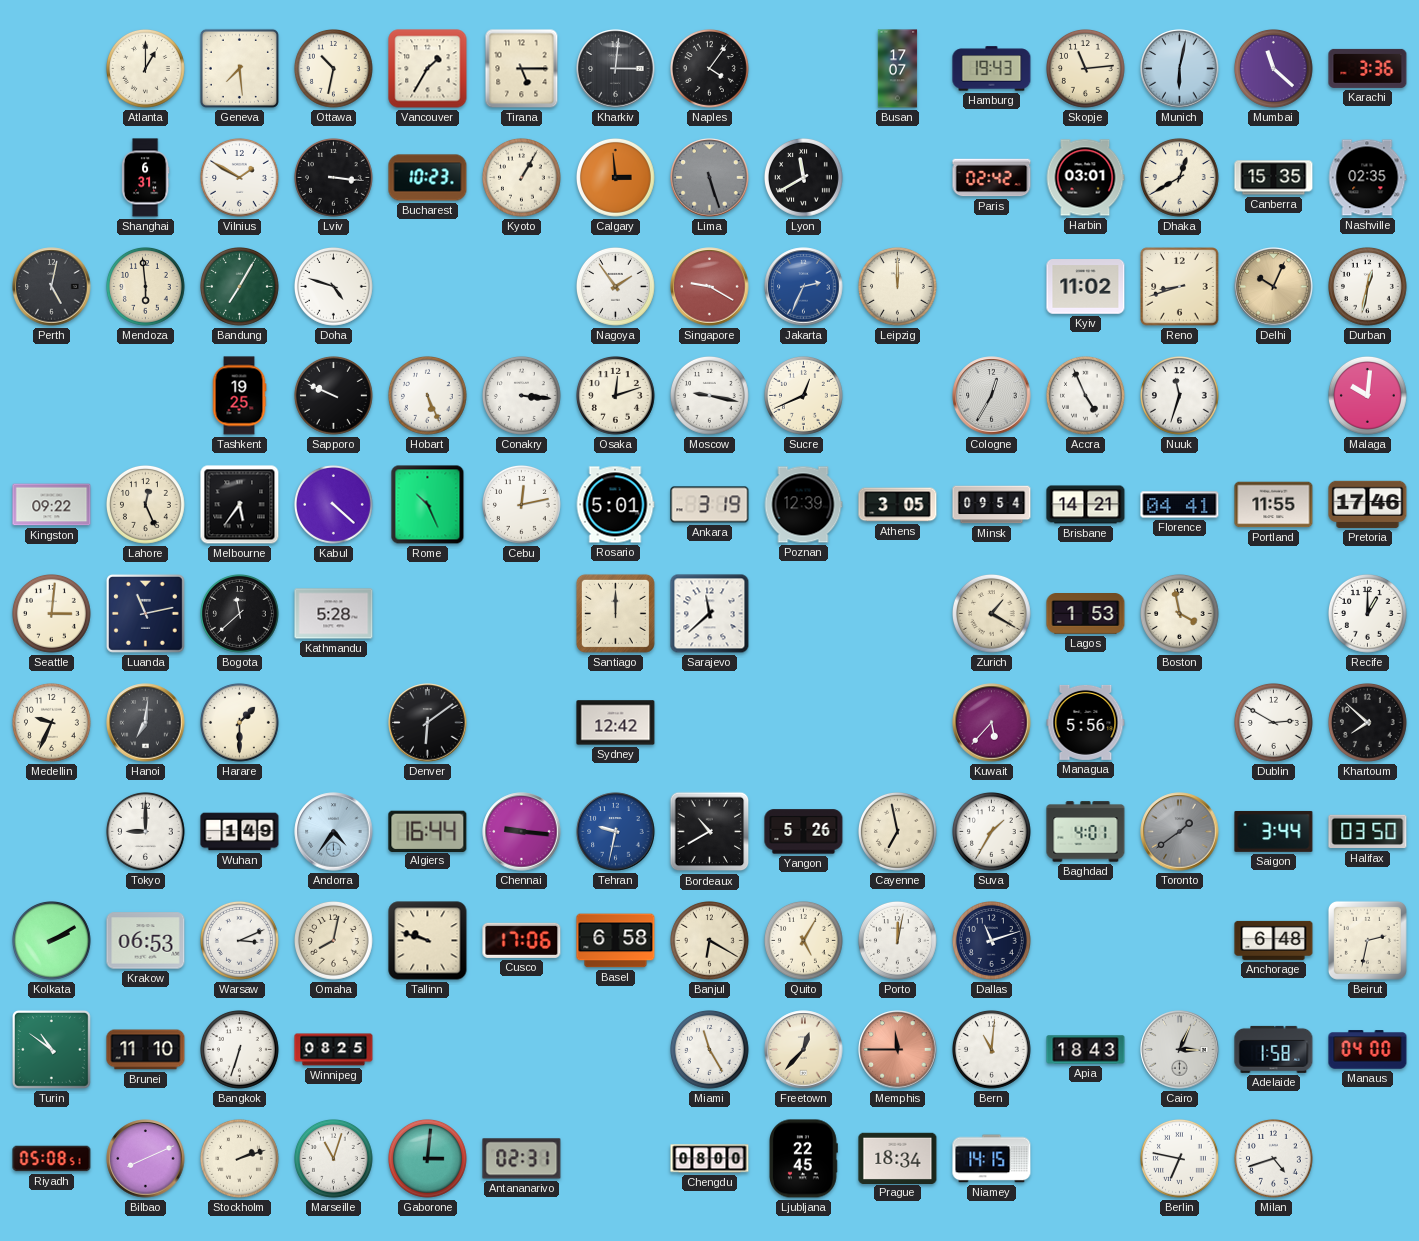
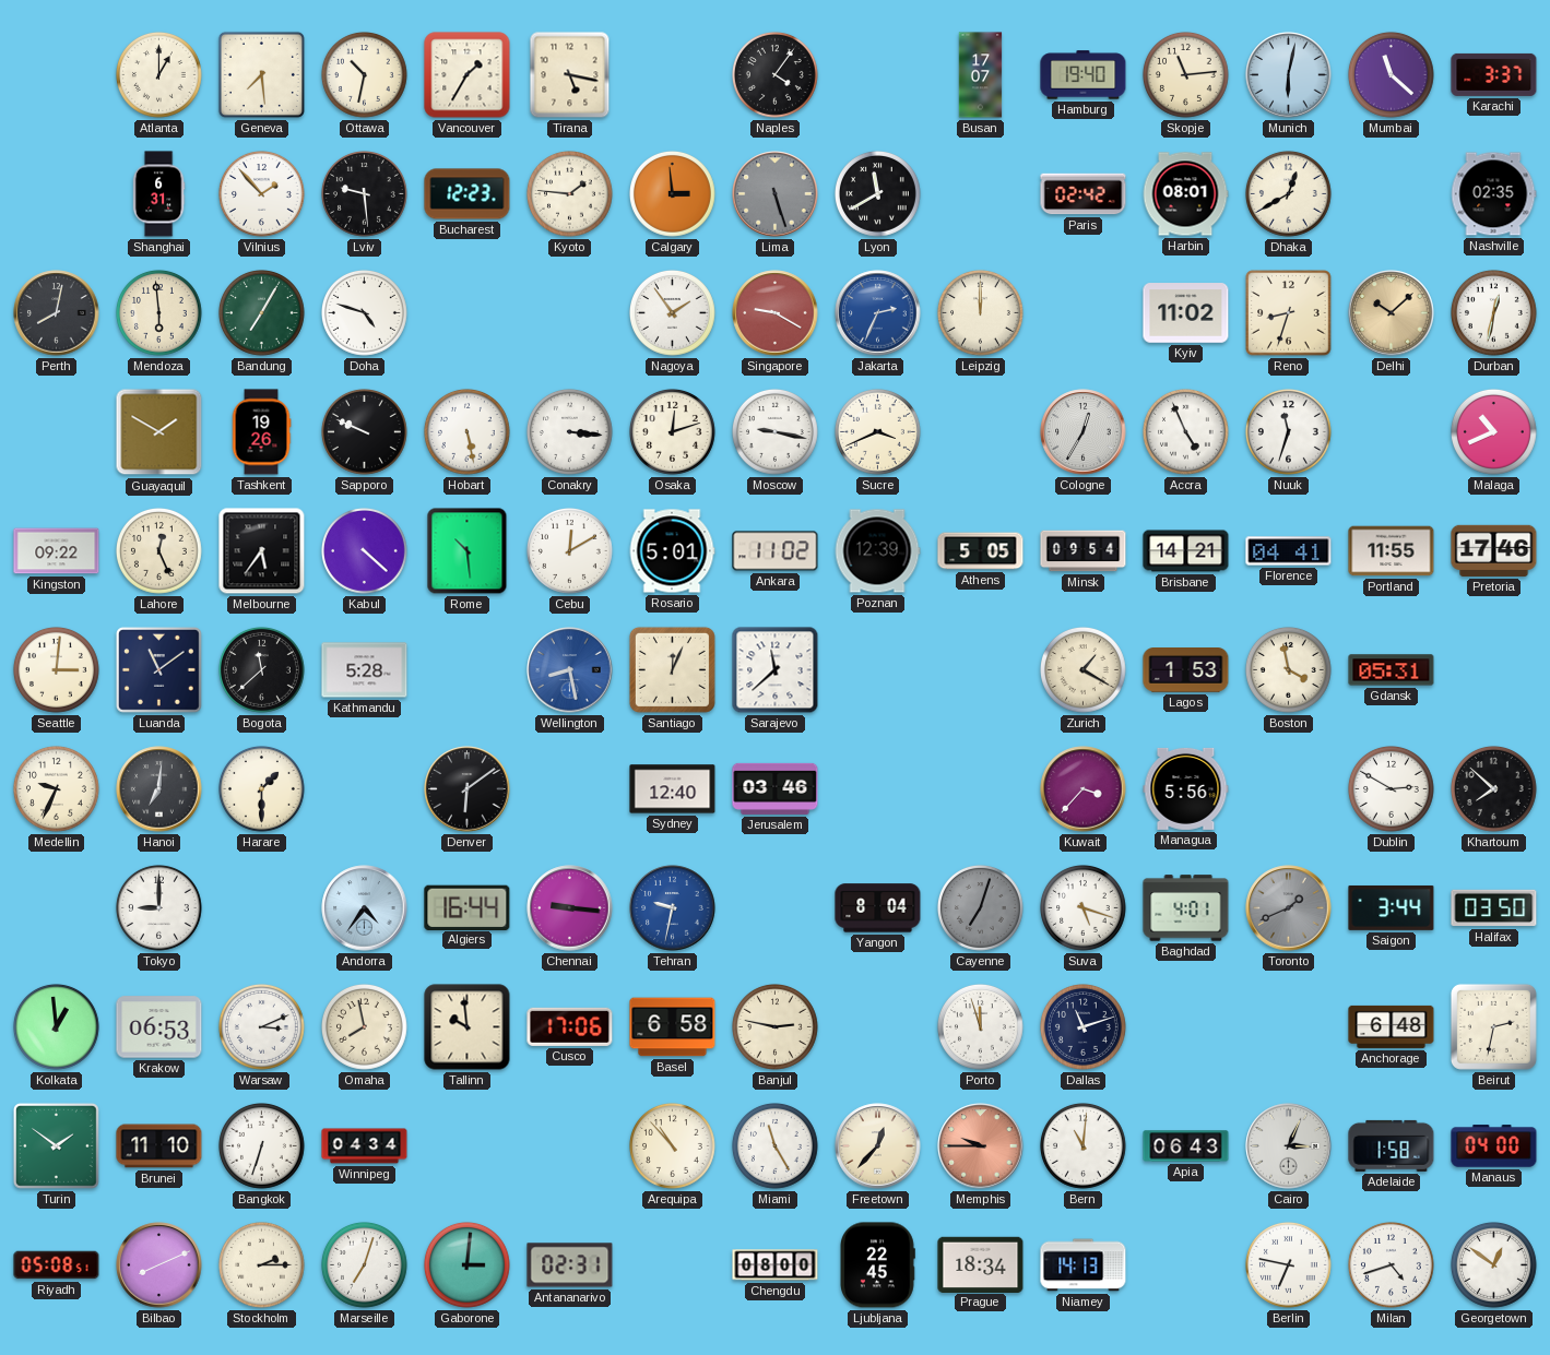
Tirana: 5:15 -> 5:17 (570, 75)
Kharkiv: 3:01 -> none (616, 69)
Hamburg: 19:43 -> 19:40 (1084, 75)
Karachi: 3:36 -> 3:37 (1494, 74)
Vilnius: 1:50 -> 1:53 (262, 194)
Lviv: 3:16 -> 9:29 (365, 194)
Bucharest: 10:23 -> 12:23 (468, 194)
Kyoto: 1:05 -> 1:46 (570, 194)
Harbin: 03:01 -> 08:01 (1185, 194)
Canberra: 15:35 -> none (1274, 178)
Perth: 5:02 -> 8:02 (57, 313)
Reno: 8:42 -> 8:33 (1289, 313)
Delhi: 10:04 -> 10:08 (1392, 313)
Guayaquil: none -> 1:50 (159, 432)
Tashkent: 19:25 -> 19:26 (261, 432)
Hobart: 5:26 -> 5:28 (468, 432)
Sucre: 12:41 -> 3:41 (878, 432)
Malaga: 10:01 -> 10:41 (1494, 432)
Rome: 10:26 -> 10:29 (468, 551)
Cebu: 12:13 -> 12:10 (570, 551)
Ankara: 3:19 -> 11:02 (776, 551)
Athens: 3:05 -> 5:05 (981, 551)
Luanda: 11:13 -> 11:09 (158, 669)
Wellington: none -> 8:28 (570, 670)
Santiago: 12:00 -> 12:04 (672, 669)
Gdansk: none -> 05:31 (1392, 670)
Recife: 1:00 -> none (1368, 614)
Sydney: 12:42 -> 12:40 (673, 789)
Jerusalem: none -> 03:46 (776, 788)
Kuwait: 5:37 -> 3:37 (1084, 789)
Wuhan: 1:49 -> none (240, 832)
Bordeaux: 10:40 -> none (710, 832)
Yangon: 5:26 -> 8:04 (878, 908)
Cayenne: 6:58 -> 7:03 (981, 908)
Cayenne dial: cream -> grey (981, 908)
Suva: 1:35 -> 5:18 (1084, 908)
Toronto: 1:39 -> 1:41 (1289, 908)
Kolkata: 2:10 -> 12:59 (57, 1027)
Omaha: 8:02 -> 7:58 (365, 1027)
Tallinn: 9:48 -> 9:59 (468, 1027)
Banjul: 6:20 -> 2:47 (776, 1027)
Quito: 5:05 -> none (804, 941)
Porto: 12:02 -> 11:57 (981, 1027)
Turin: 10:51 -> 1:51 (56, 1145)
Winnipeg: 08:25 -> 04:34 (365, 1146)
Arequipa: none -> 10:53 (673, 1146)
Memphis: 11:45 -> 9:45 (981, 1146)
Apia: 18:43 -> 06:43 (1186, 1146)
Stockholm: 2:12 -> 2:15 (262, 1265)
Marseille: 11:03 -> 7:03 (365, 1265)
Niamey: 14:15 -> 14:13 (1084, 1265)
Georgetown: none -> 12:51 (1494, 1265)
